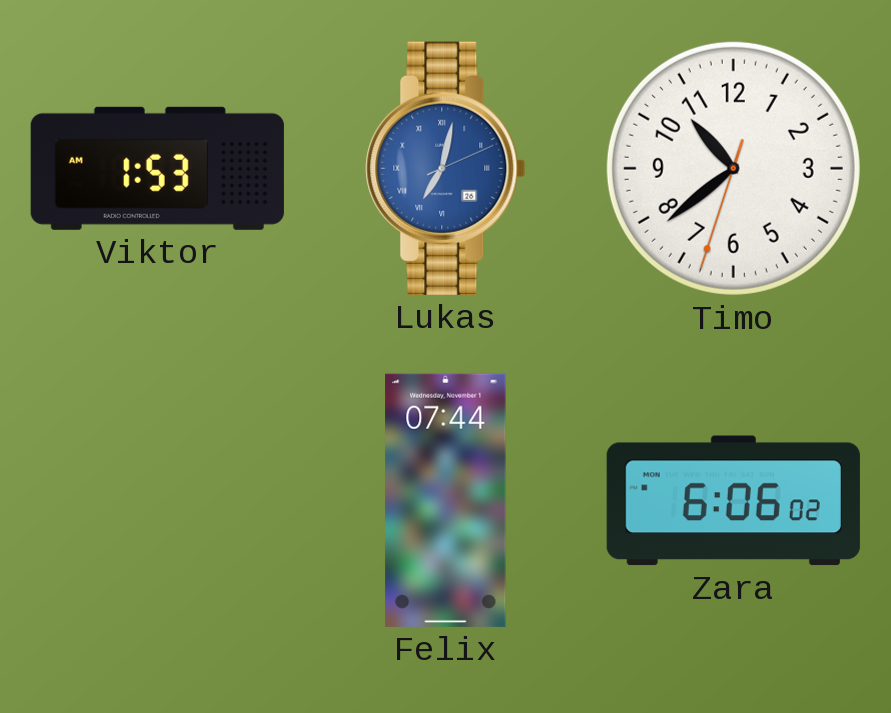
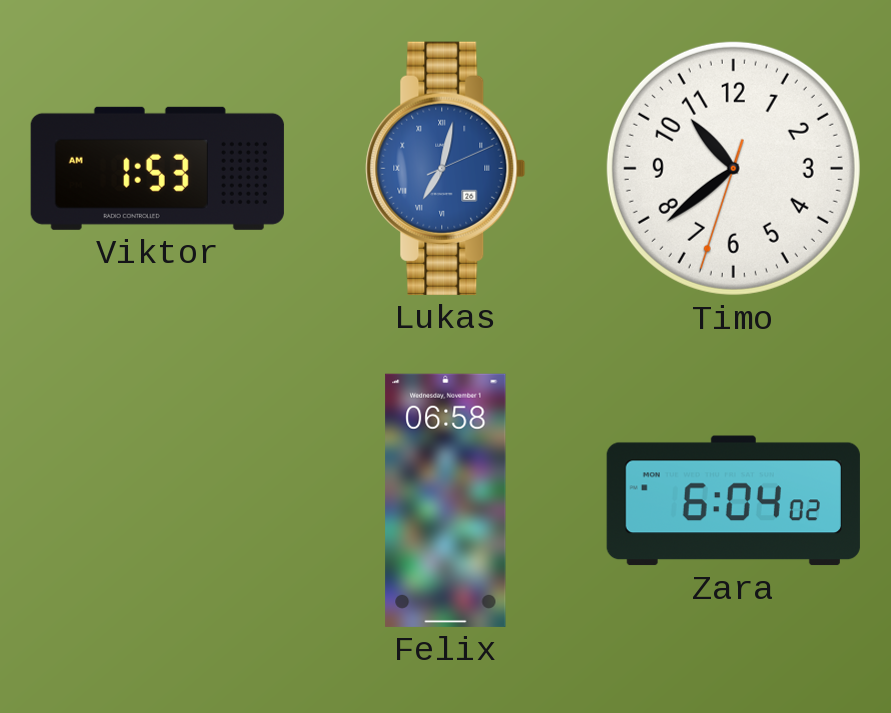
Felix: 07:44 -> 06:58 (446, 500)
Zara: 6:06 -> 6:04 (733, 501)
